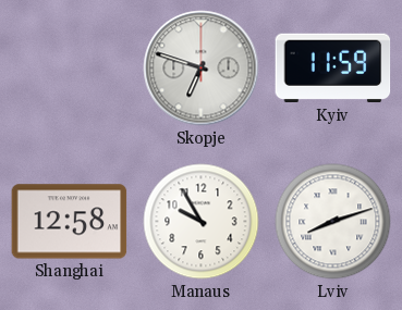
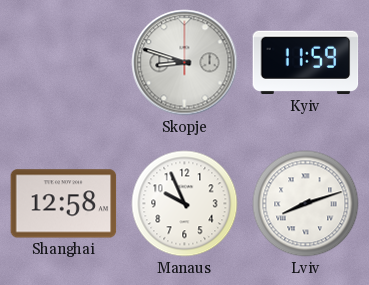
Skopje: 6:48 -> 8:48 (185, 63)
Manaus: 9:55 -> 9:56 (185, 204)
